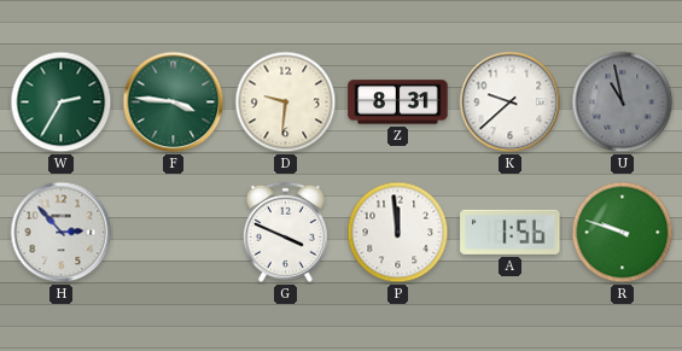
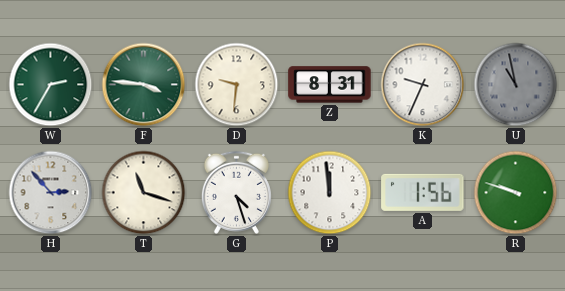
K: 9:38 -> 9:34 (423, 85)
T: none -> 11:18 (144, 193)
G: 3:49 -> 4:27 (236, 192)
